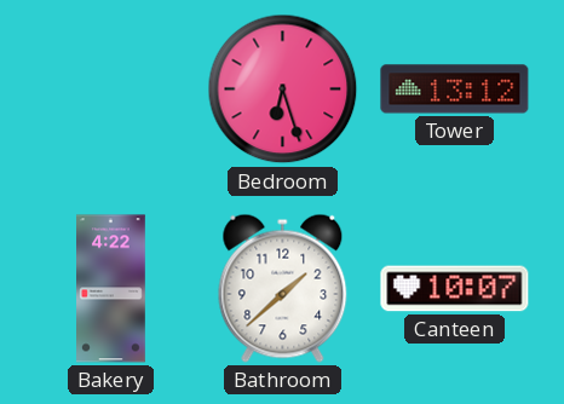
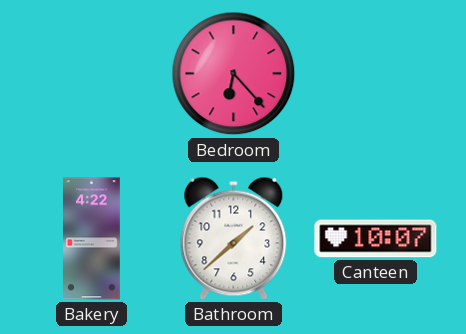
Bedroom: 6:27 -> 6:23 (234, 74)
Tower: 13:12 -> none (455, 90)
